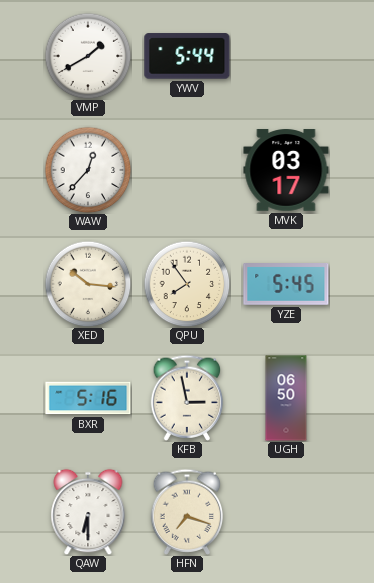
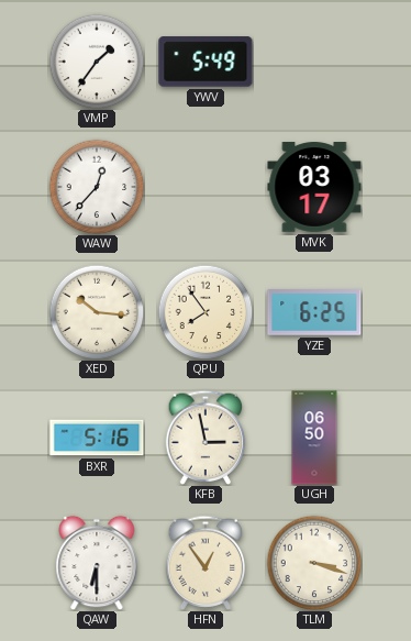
VMP: 1:40 -> 1:36 (97, 62)
YWV: 5:44 -> 5:49 (205, 62)
YZE: 5:45 -> 6:25 (314, 313)
HFN: 7:18 -> 12:54 (205, 563)
TLM: none -> 3:18 (314, 563)
